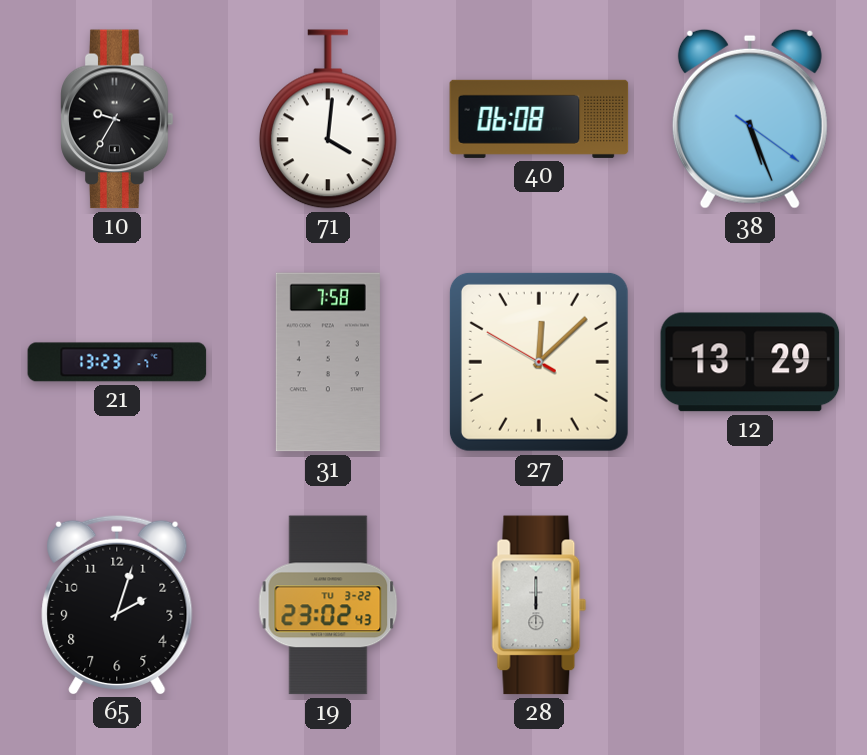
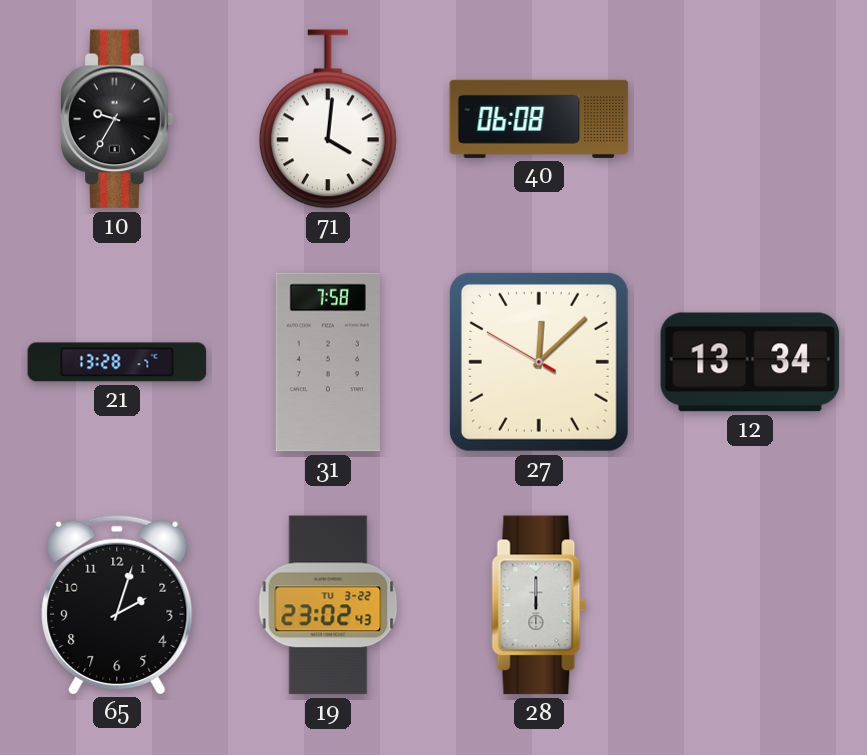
38: 5:26 -> none (750, 119)
21: 13:23 -> 13:28 (117, 362)
12: 13:29 -> 13:34 (750, 362)
